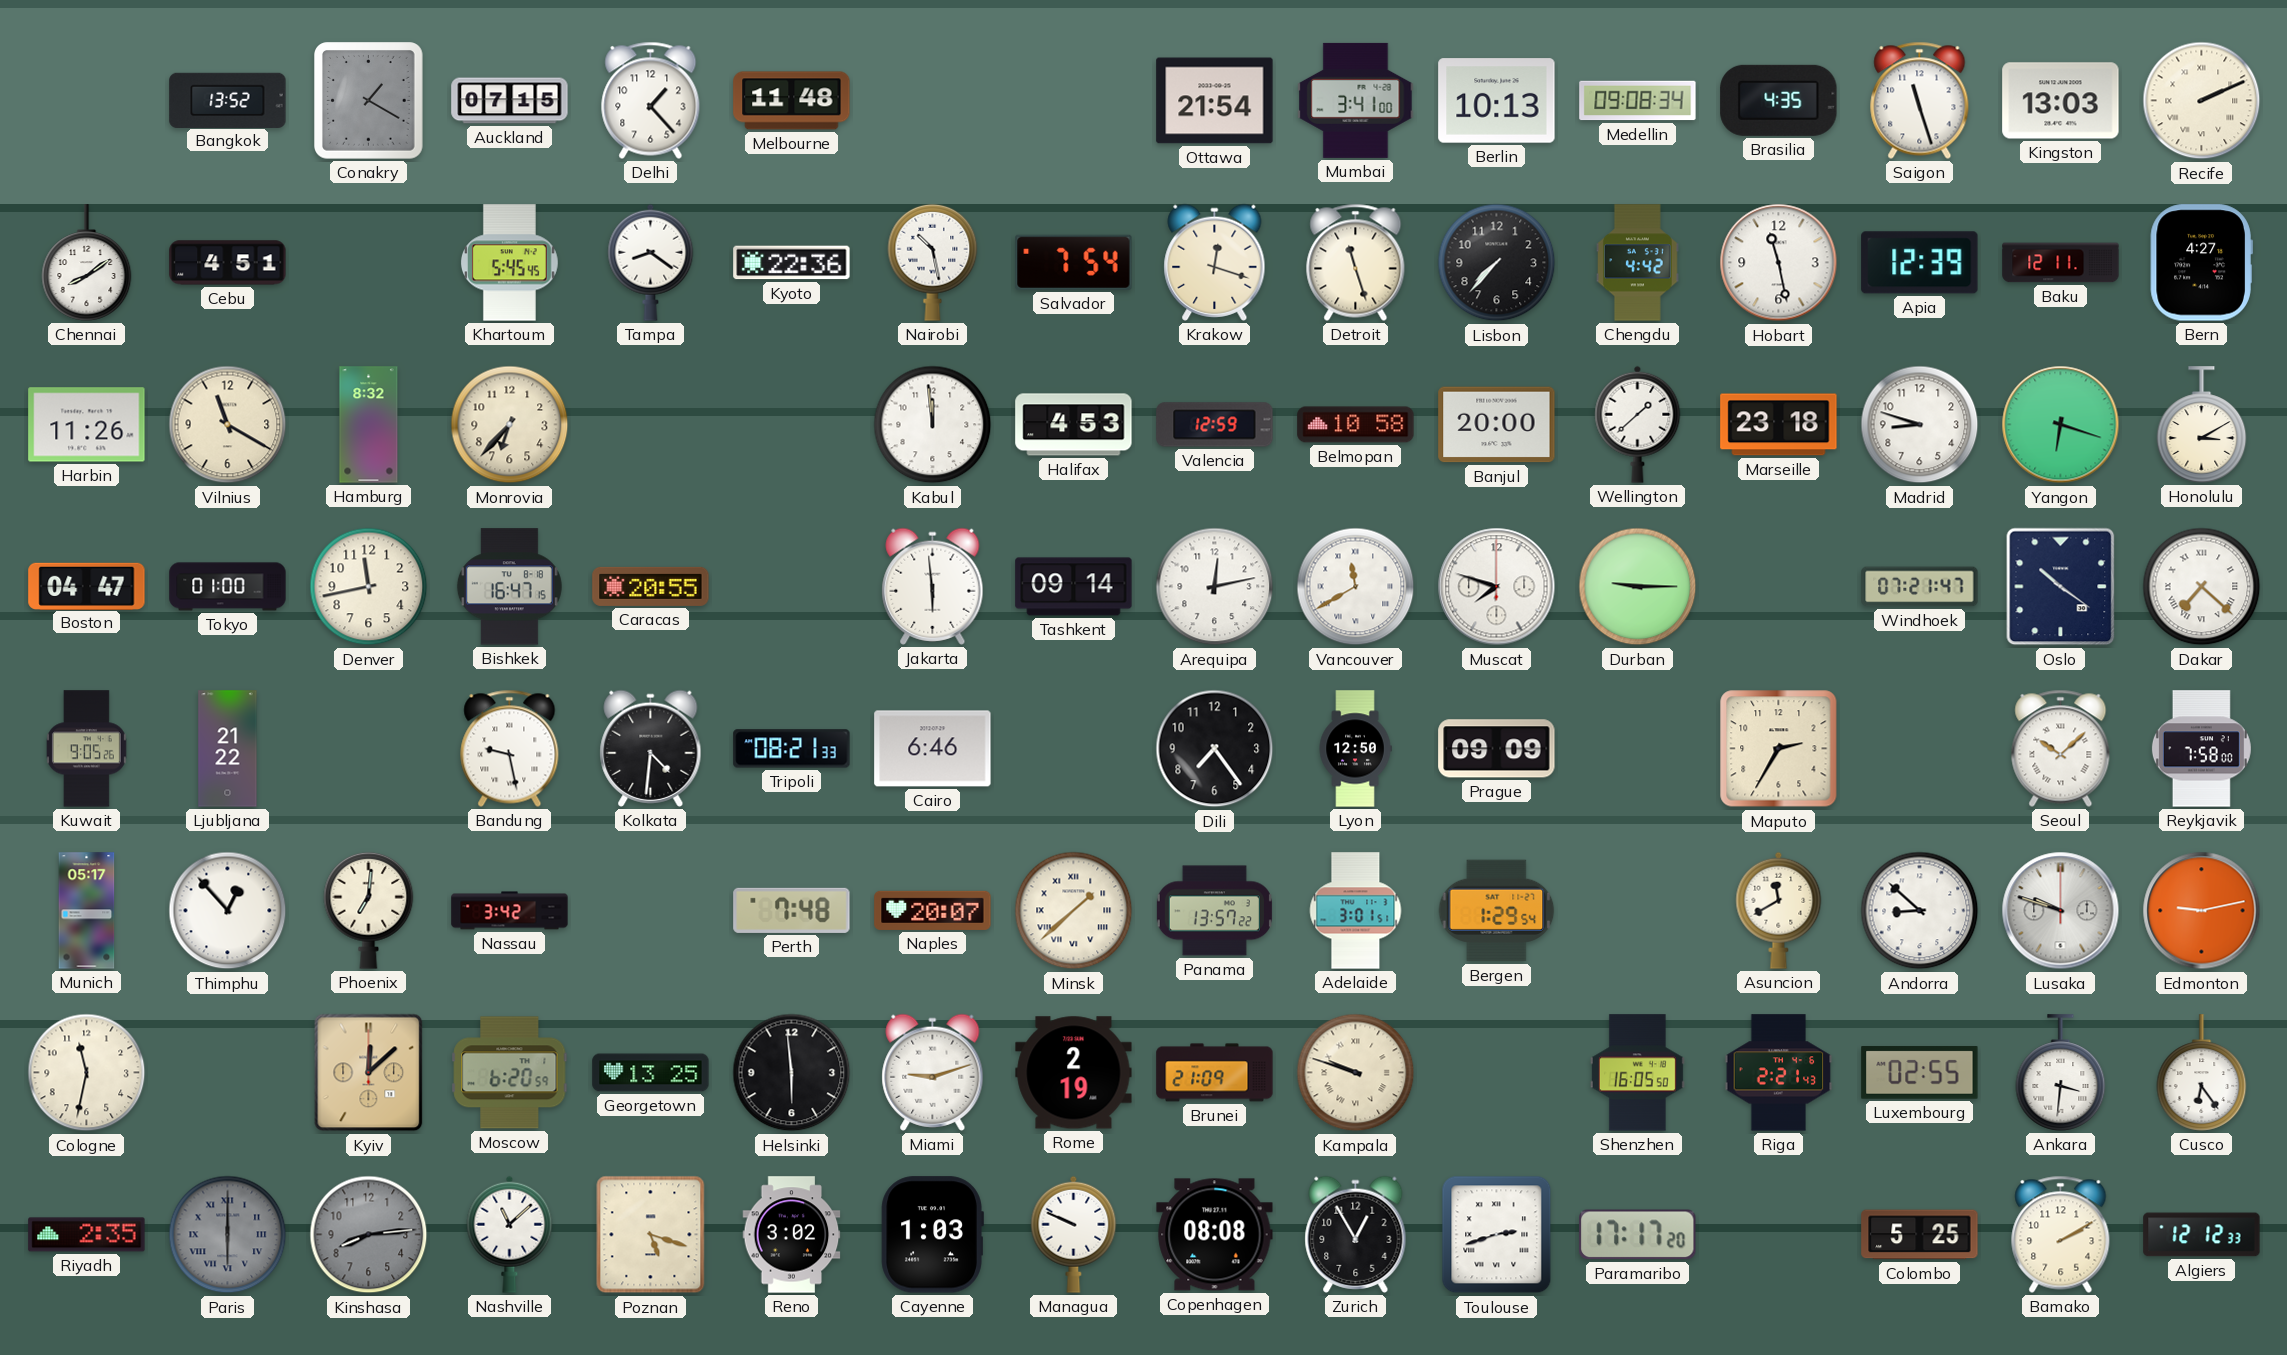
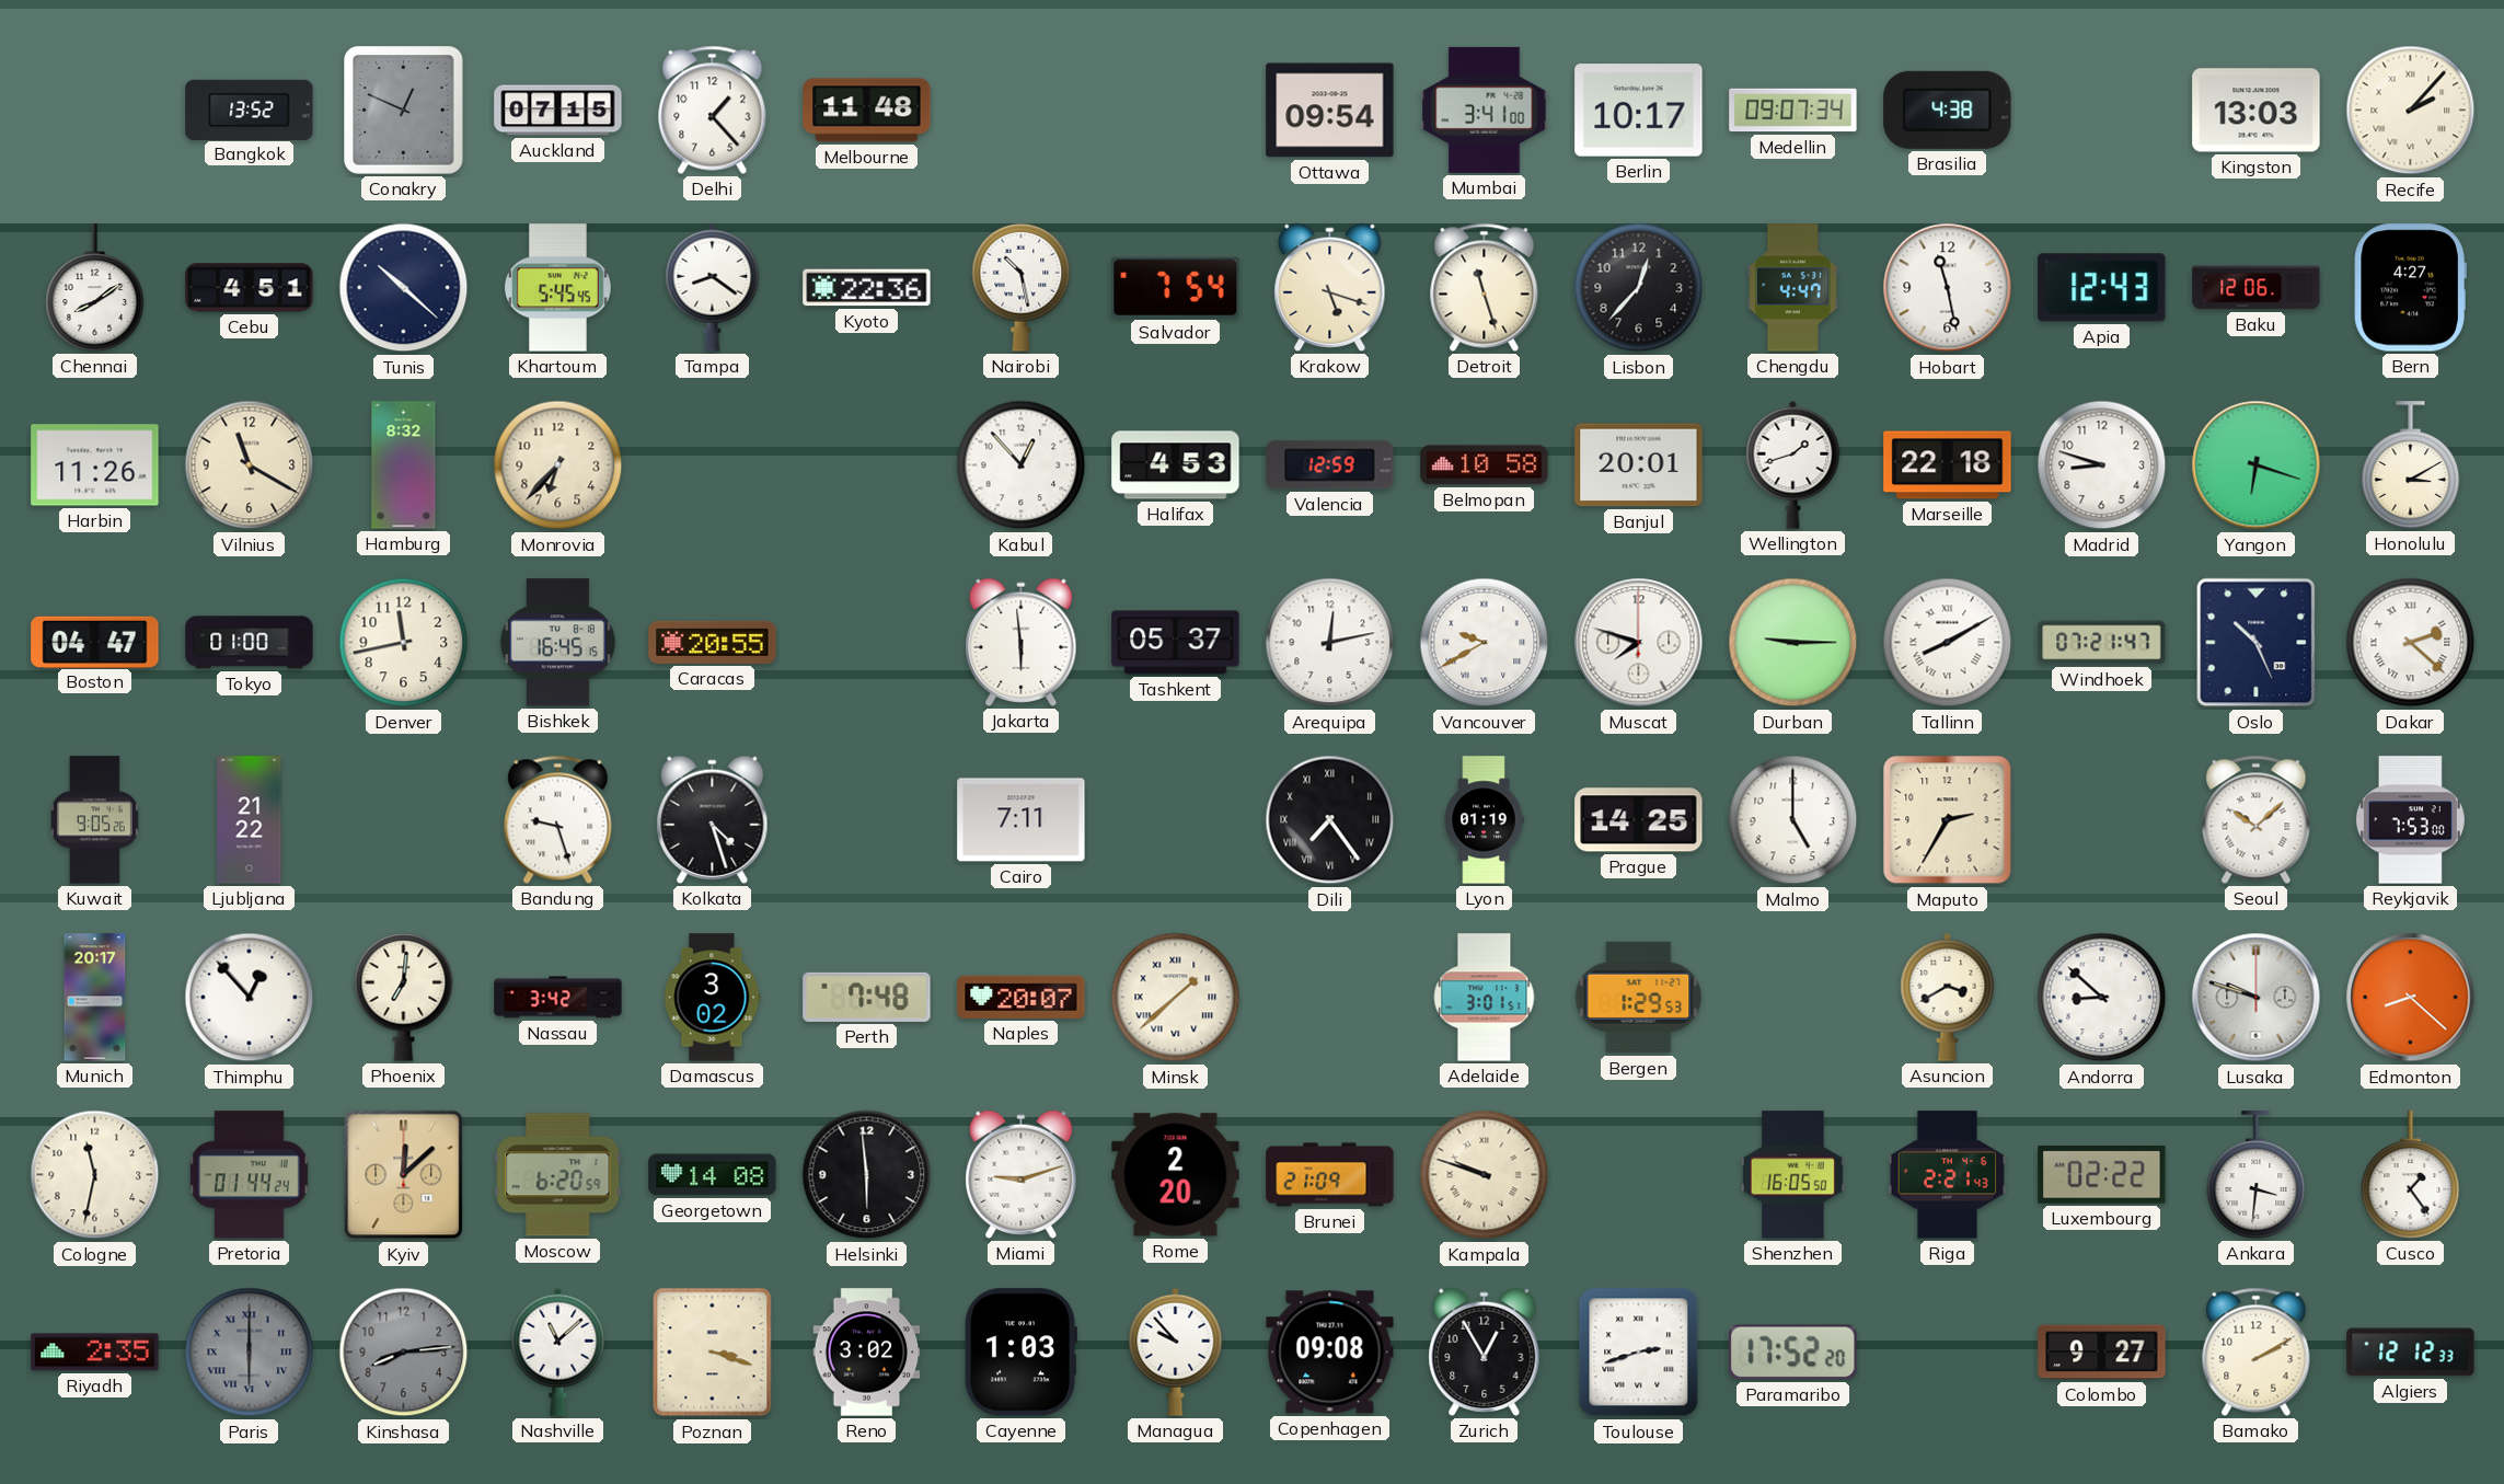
Conakry: 1:20 -> 12:49 (404, 111)
Ottawa: 21:54 -> 09:54 (1330, 111)
Berlin: 10:13 -> 10:17 (1639, 111)
Medellin: 09:08 -> 09:07 (1793, 111)
Brasilia: 4:35 -> 4:38 (1948, 110)
Saigon: 11:27 -> none (1920, 100)
Recife: 2:11 -> 2:07 (2411, 111)
Tunis: none -> 10:22 (404, 288)
Krakow: 12:18 -> 5:18 (1330, 287)
Lisbon: 7:37 -> 12:37 (1639, 288)
Chengdu: 4:42 -> 4:47 (1793, 288)
Apia: 12:39 -> 12:43 (2102, 288)
Baku: 12:11 -> 12:06 (2257, 288)
Kabul: 11:59 -> 12:53 (1022, 465)
Banjul: 20:00 -> 20:01 (1639, 465)
Wellington: 1:38 -> 1:42 (1793, 464)
Marseille: 23:18 -> 22:18 (1948, 465)
Bishkek: 16:47 -> 16:45 (557, 643)
Tashkent: 09:14 -> 05:37 (1176, 643)
Vancouver: 11:40 -> 9:40 (1485, 643)
Tallinn: none -> 8:10 (1948, 643)
Oslo: 10:21 -> 10:26 (2257, 643)
Dakar: 7:22 -> 2:22 (2411, 643)
Bandung: 9:28 -> 9:27 (558, 819)
Kolkata: 4:31 -> 4:27 (713, 819)
Tripoli: 08:21 -> none (792, 749)
Cairo: 6:46 -> 7:11 (1022, 820)
Dili numerals: Arabic -> Roman (1330, 820)
Lyon: 12:50 -> 01:19 (1484, 820)
Prague: 09:09 -> 14:25 (1639, 820)
Malmo: none -> 5:00 (1793, 820)
Reykjavik: 7:58 -> 7:53 (2410, 820)
Munich: 05:17 -> 20:17 (95, 998)
Damascus: none -> 3:02 (713, 998)
Panama: 13:57 -> none (1214, 911)
Bergen: 1:29:54 -> 1:29:53 (1639, 998)
Asuncion: 11:40 -> 3:40 (1948, 997)
Edmonton: 9:13 -> 8:22 (2411, 998)
Pretoria: none -> 01:44 (250, 1175)
Georgetown: 13:25 -> 14:08 (713, 1175)
Rome: 2:19 -> 2:20 (1176, 1175)
Luxembourg: 02:55 -> 02:22 (2102, 1175)
Cusco: 6:24 -> 1:24 (2411, 1175)
Poznan: 5:18 -> 3:18 (713, 1353)
Managua: 9:49 -> 9:53 (1176, 1351)
Copenhagen: 08:08 -> 09:08 (1330, 1353)
Paramaribo: 17:17 -> 17:52 (1793, 1353)
Colombo: 5:25 -> 9:27 (2102, 1353)
